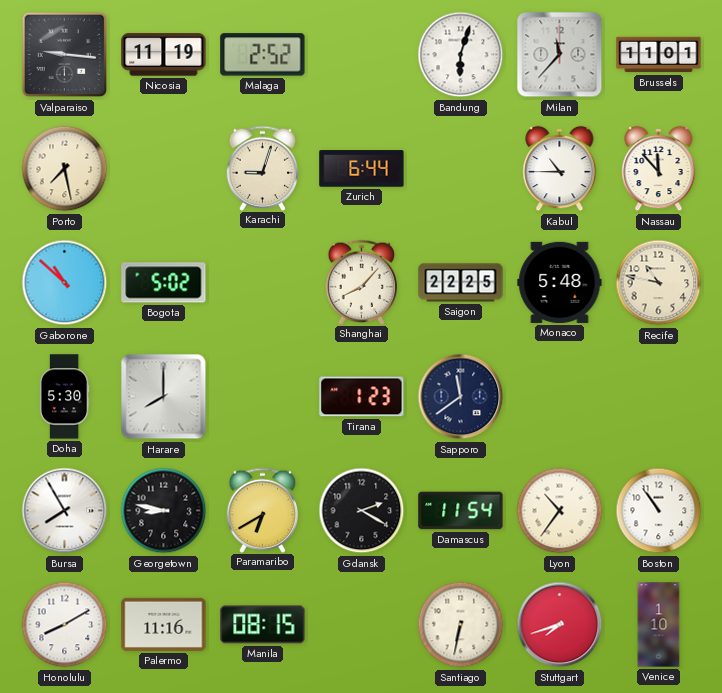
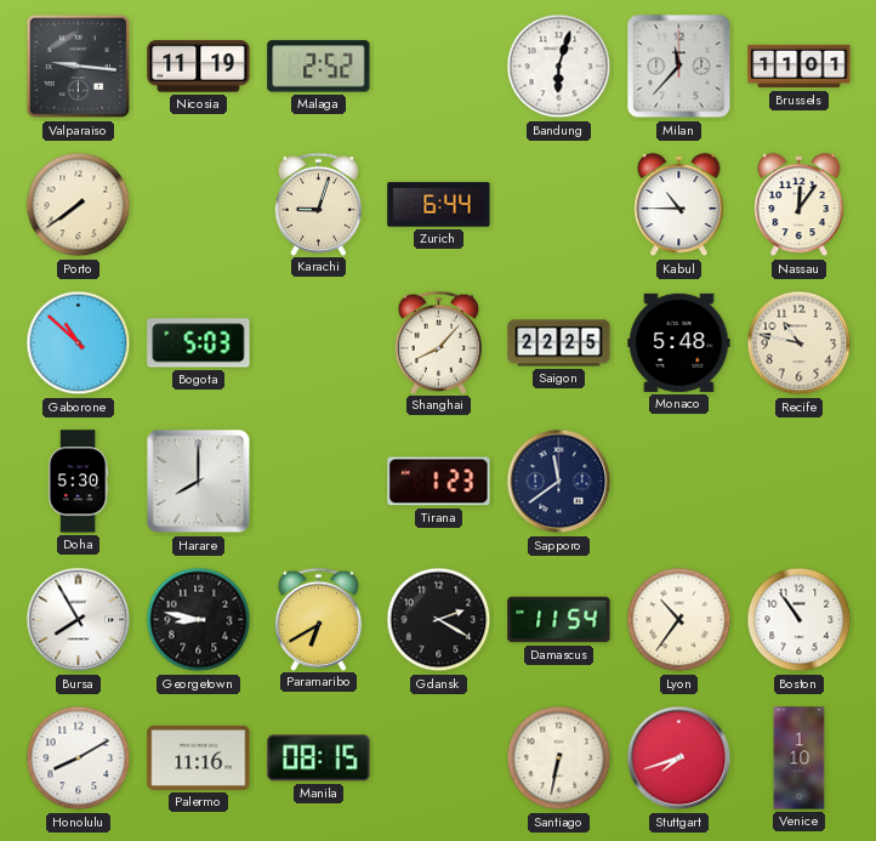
Porto: 7:28 -> 7:39 (79, 205)
Nassau: 11:53 -> 12:06 (800, 205)
Bogota: 5:02 -> 5:03 (199, 343)
